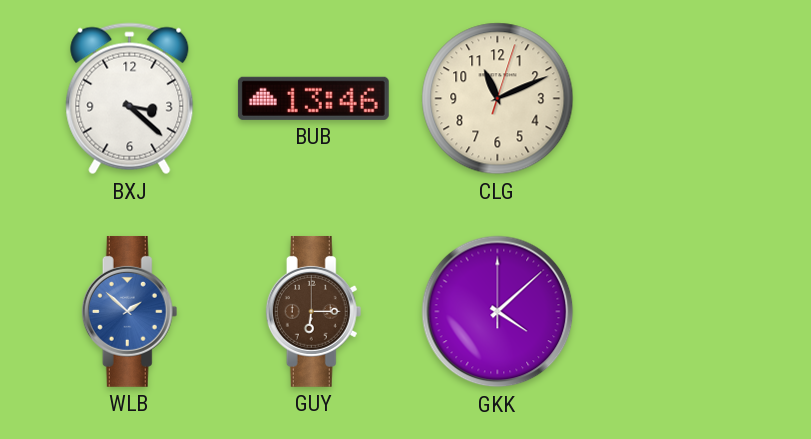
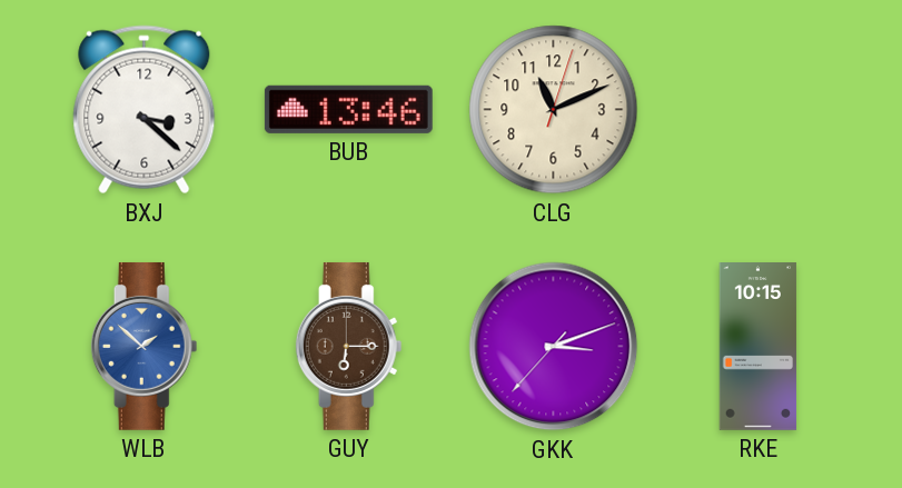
GKK: 4:08 -> 3:11 (554, 347)
RKE: none -> 10:15 (759, 347)
